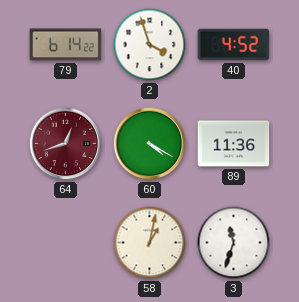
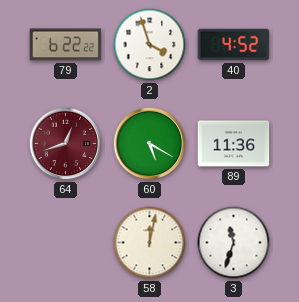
79: 6:14 -> 6:22 (66, 45)
60: 4:20 -> 5:20 (150, 144)
58: 1:02 -> 12:02 (150, 243)
